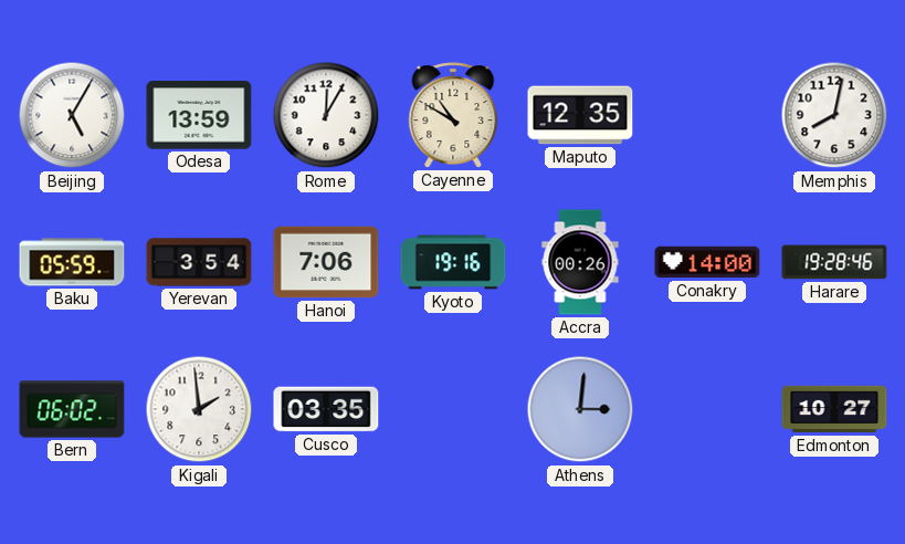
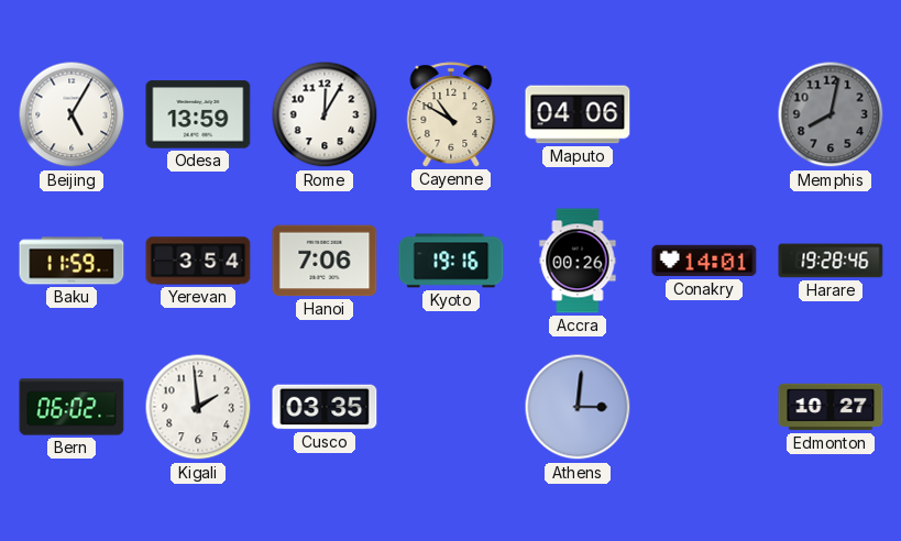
Maputo: 12:35 -> 04:06 (578, 114)
Memphis dial: white -> grey (831, 114)
Baku: 05:59 -> 11:59 (72, 261)
Conakry: 14:00 -> 14:01 (704, 261)
